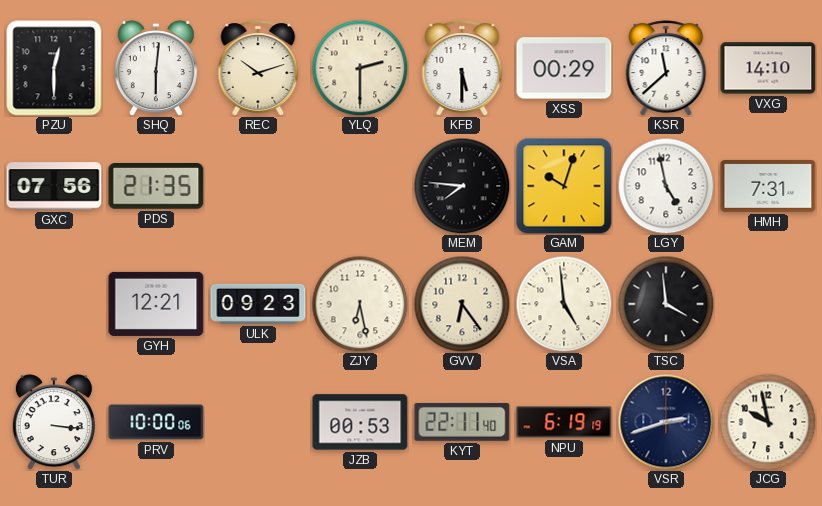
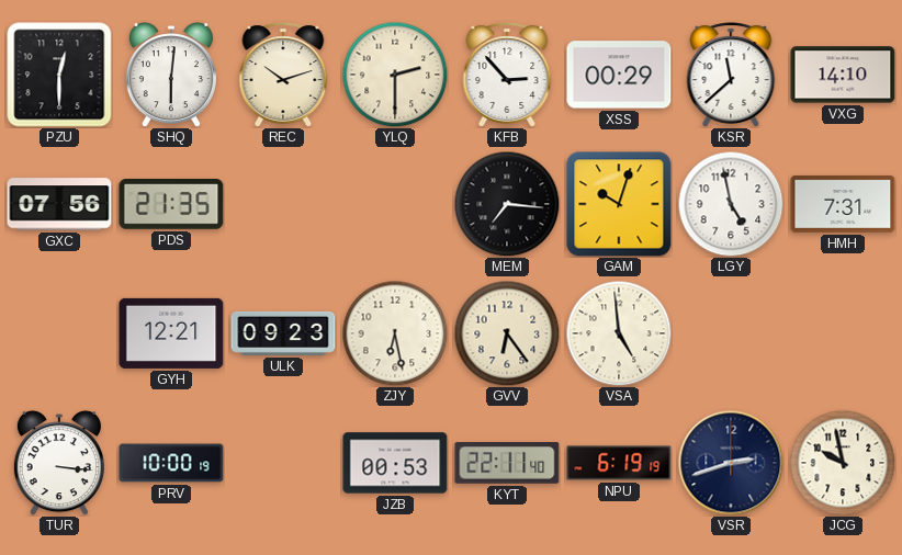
KFB: 5:30 -> 2:53 (507, 75)
MEM: 7:46 -> 7:16 (507, 204)
TSC: 3:59 -> none (666, 304)
PRV: 10:00:06 -> 10:00:19 (171, 463)
